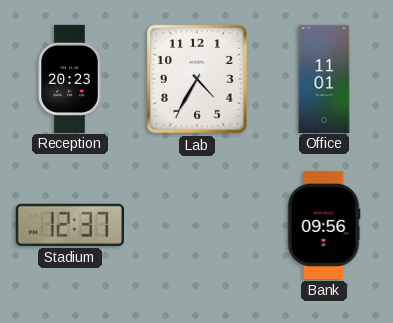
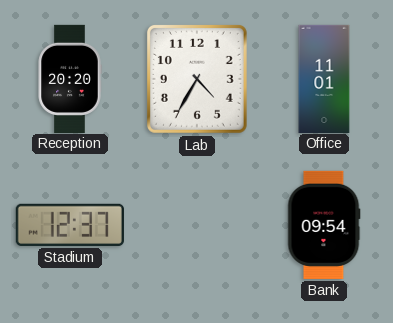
Reception: 20:23 -> 20:20 (70, 78)
Bank: 09:56 -> 09:54 (324, 225)
